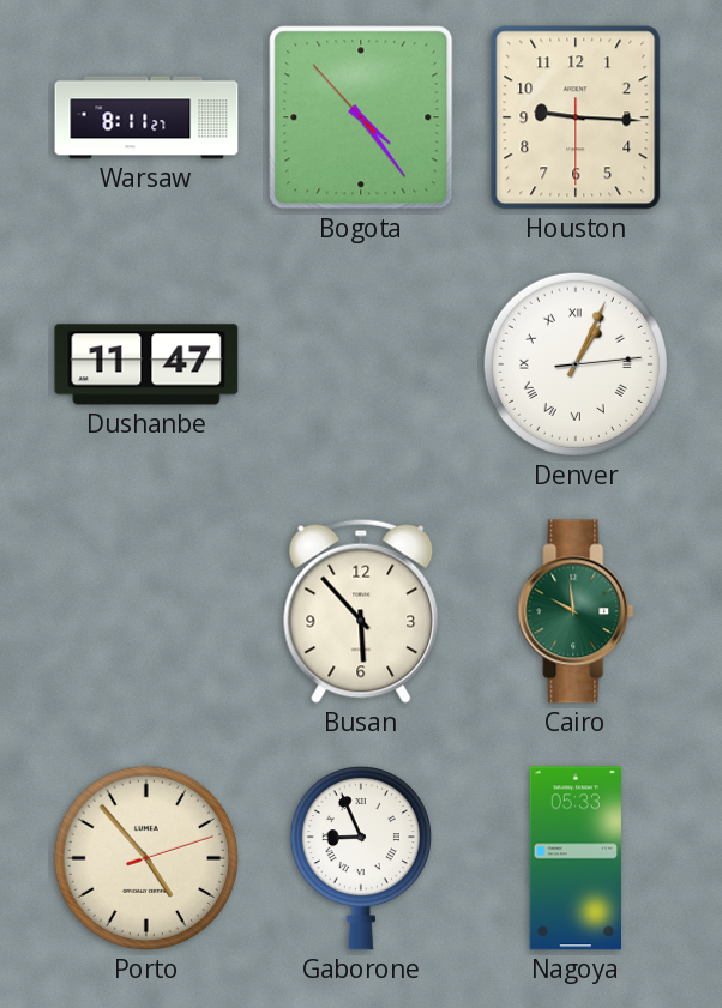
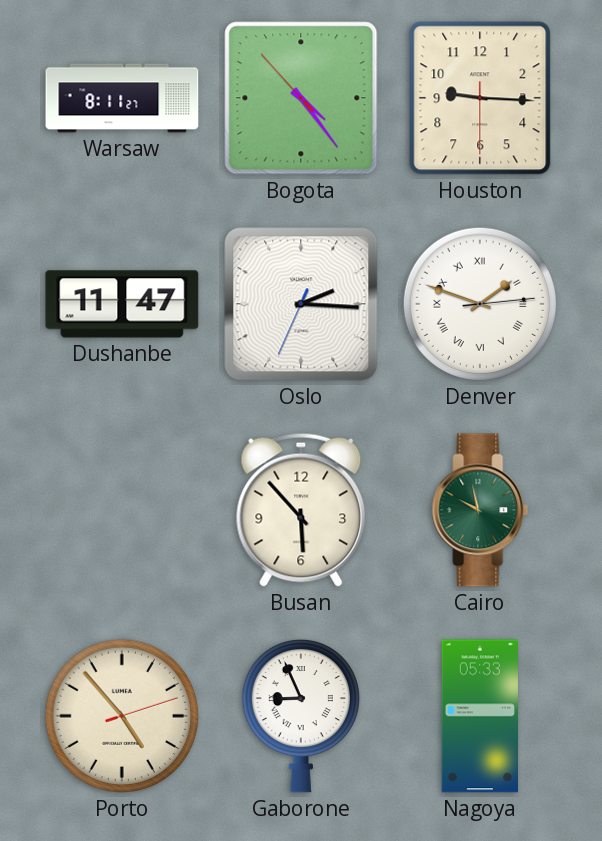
Oslo: none -> 2:15 (301, 304)
Denver: 1:04 -> 1:48 (480, 304)
Cairo: 9:59 -> 9:58 (480, 510)
